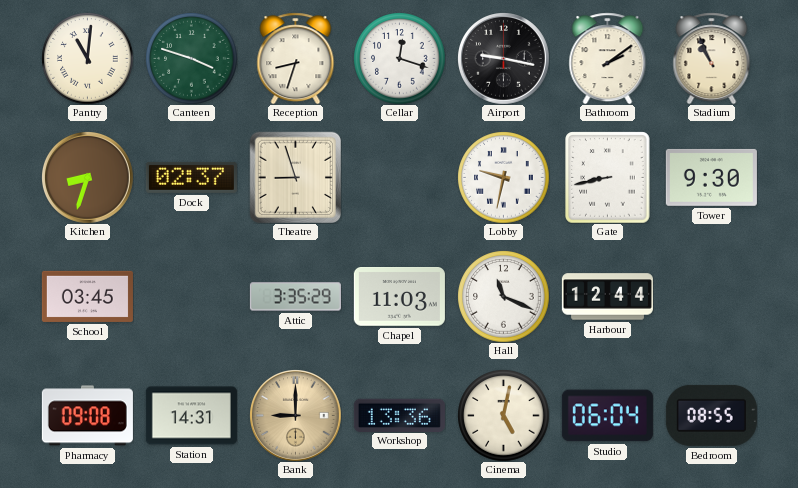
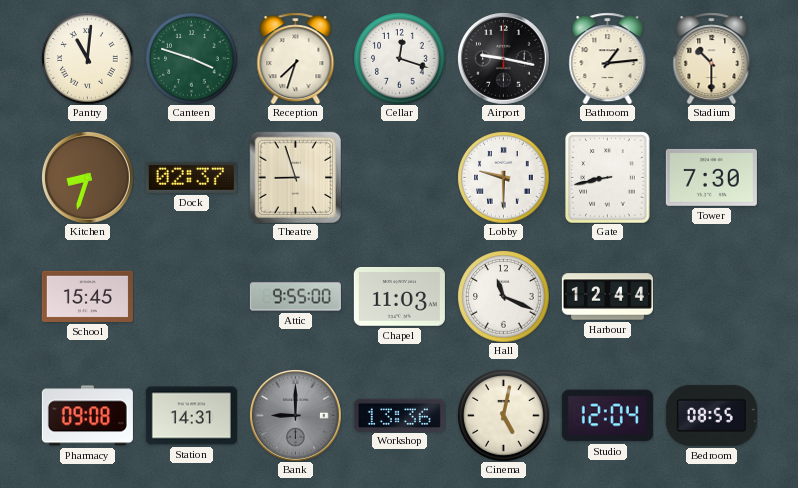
Reception: 8:33 -> 7:33 (296, 58)
Bathroom: 2:09 -> 1:14 (608, 58)
Stadium: 10:56 -> 10:30 (712, 58)
Lobby: 9:32 -> 9:30 (503, 177)
Tower: 9:30 -> 7:30 (711, 177)
School: 03:45 -> 15:45 (87, 296)
Attic: 3:35 -> 9:55 (295, 297)
Bank dial: champagne -> grey (296, 416)
Studio: 06:04 -> 12:04 (607, 416)
